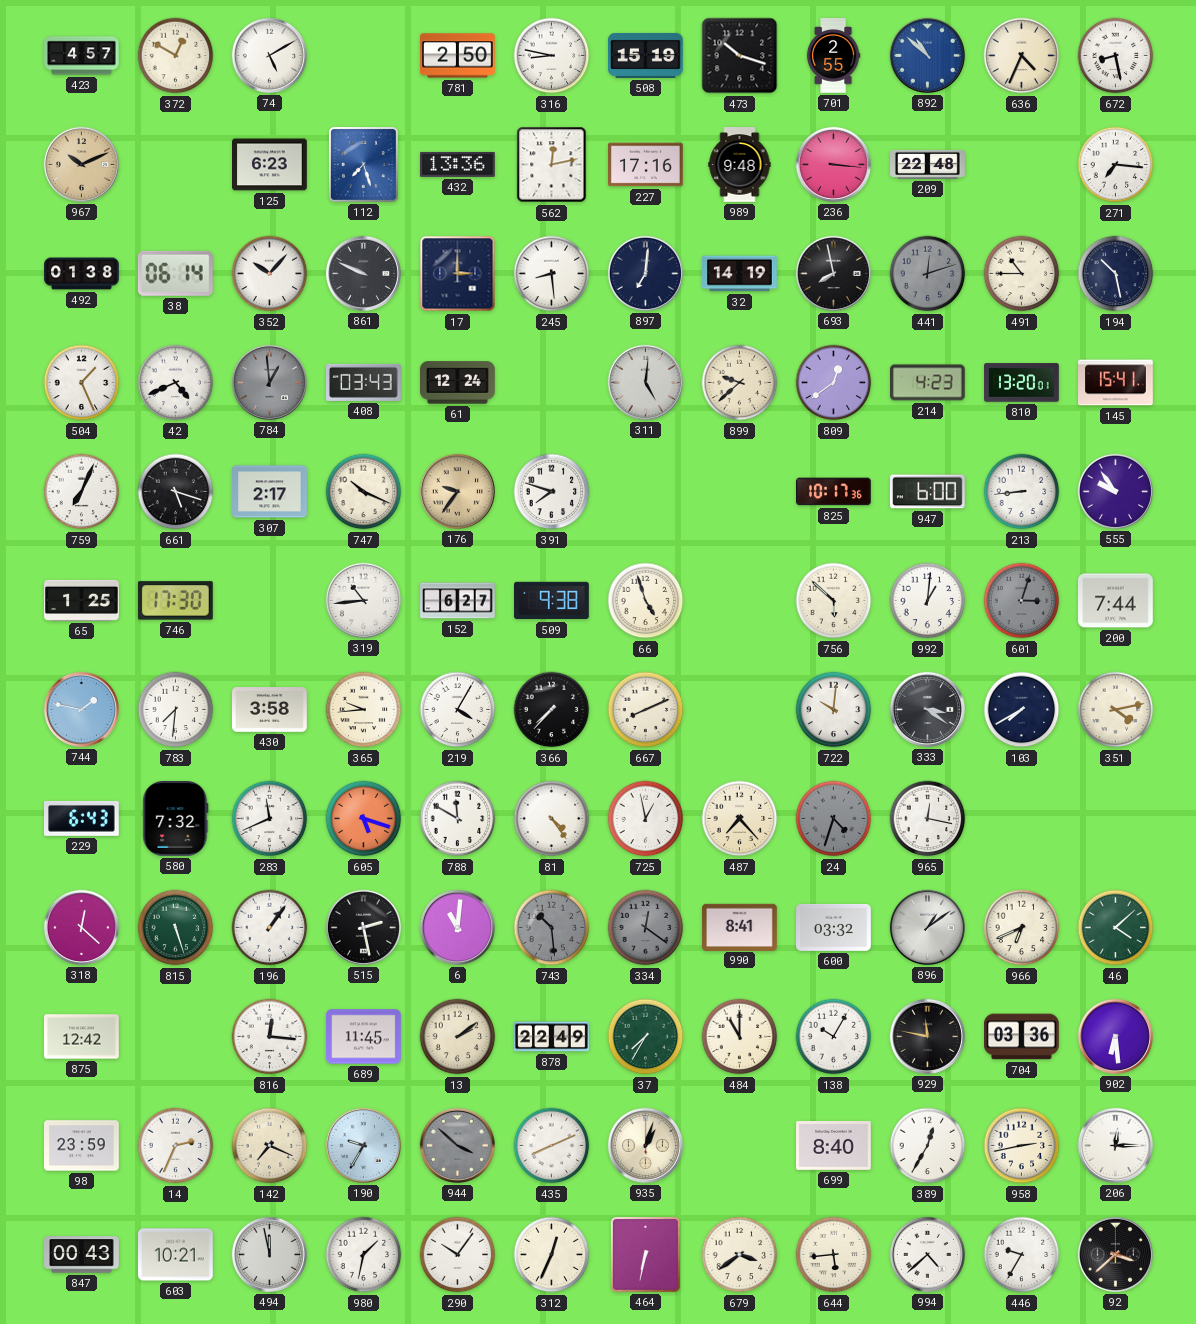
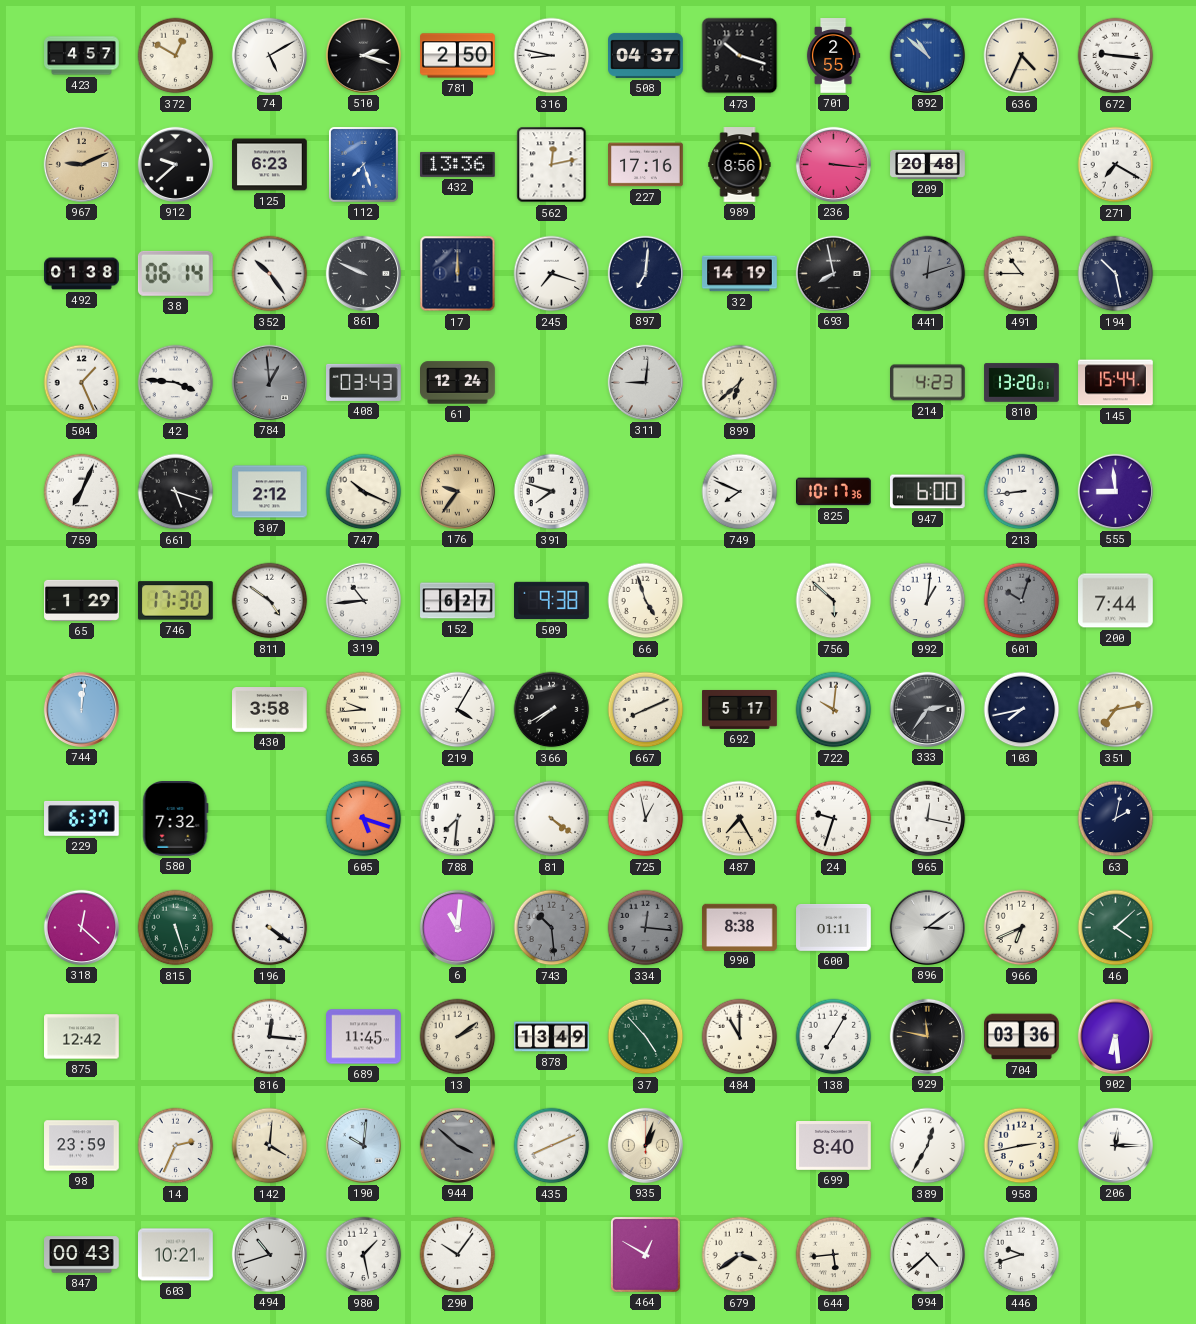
510: none -> 2:18 (363, 55)
508: 15:19 -> 04:37 (646, 55)
672: 8:28 -> 9:16 (1116, 56)
967: 10:11 -> 9:11 (81, 164)
912: none -> 9:38 (175, 164)
989: 9:48 -> 8:56 (740, 165)
209: 22:48 -> 20:48 (928, 164)
271: 7:16 -> 7:20 (1116, 165)
352: 10:07 -> 10:24 (270, 274)
17: 3:00 -> 12:00 (458, 274)
245: 8:29 -> 7:18 (552, 274)
42: 4:41 -> 3:46 (176, 383)
311: 5:01 -> 9:01 (645, 382)
899: 9:38 -> 6:38 (740, 383)
809: 12:39 -> none (834, 383)
145: 15:41 -> 15:44 (1116, 383)
307: 2:17 -> 2:12 (270, 492)
749: none -> 7:49 (740, 492)
555: 9:54 -> 8:59 (1115, 491)
65: 1:25 -> 1:29 (82, 600)
811: none -> 4:51 (270, 601)
601: 3:03 -> 10:03 (1022, 601)
744: 1:47 -> 12:01 (81, 709)
783: 7:31 -> none (176, 710)
366: 7:37 -> 7:40 (552, 710)
692: none -> 5:17 (740, 710)
333: 3:21 -> 2:36 (927, 709)
103: 7:40 -> 7:43 (1022, 710)
351: 4:13 -> 7:13 (1116, 710)
229: 6:43 -> 6:37 (82, 818)
283: 11:41 -> none (270, 819)
788: 11:50 -> 7:31 (458, 819)
81: 4:24 -> 4:21 (552, 819)
487: 7:23 -> 7:25 (740, 819)
24: 4:33 -> 9:33 (834, 819)
24 dial: grey -> white (834, 819)
63: none -> 2:02 (1116, 819)
196: 1:06 -> 4:21 (270, 928)
515: 2:28 -> none (363, 927)
334: 12:21 -> 12:16 (646, 928)
990: 8:41 -> 8:38 (740, 927)
600: 03:32 -> 01:11 (834, 928)
896: 1:09 -> 3:09 (927, 927)
878: 22:49 -> 13:49 (552, 1037)
37: 7:35 -> 4:53 (646, 1037)
138: 10:05 -> 7:05 (834, 1037)
142: 7:19 -> 4:01 (270, 1146)
190: 9:35 -> 10:01 (363, 1145)
494: 11:58 -> 10:42 (269, 1254)
980: 1:32 -> 1:28 (364, 1255)
312: 12:34 -> none (552, 1255)
464: 6:32 -> 12:50 (646, 1255)
446: 9:35 -> 9:42 (1022, 1255)
92: 3:38 -> none (1115, 1254)
